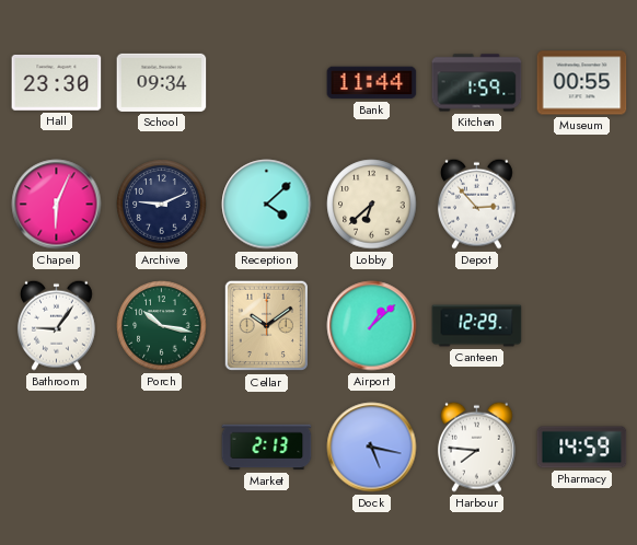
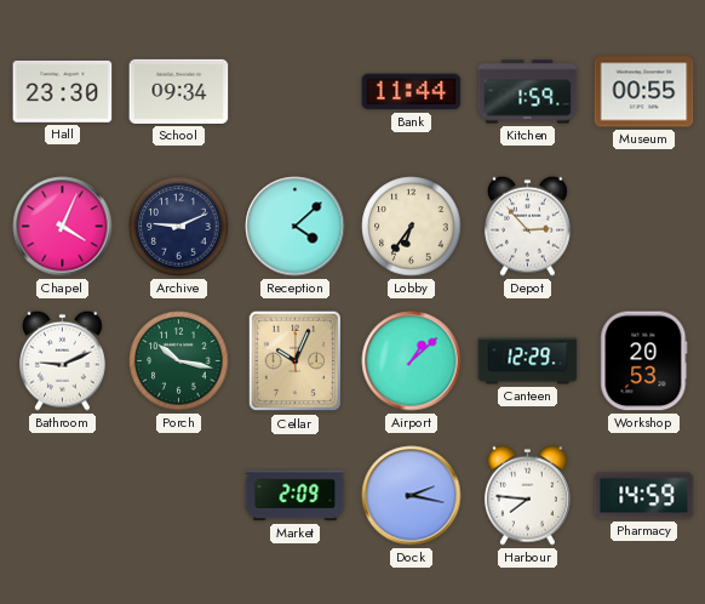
Chapel: 6:04 -> 4:04 (63, 227)
Lobby: 6:38 -> 6:36 (412, 227)
Bathroom: 9:06 -> 9:11 (62, 360)
Cellar: 10:09 -> 10:04 (296, 361)
Workshop: none -> 20:53 (644, 361)
Market: 2:13 -> 2:09 (296, 496)
Dock: 5:17 -> 2:17 (412, 496)
